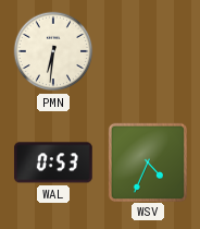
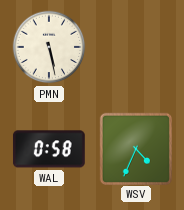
PMN: 6:31 -> 5:28 (49, 47)
WAL: 0:53 -> 0:58 (49, 149)
